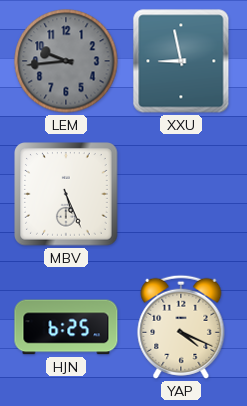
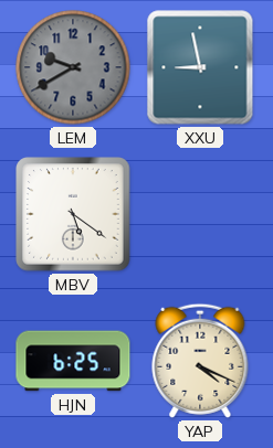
LEM: 9:44 -> 9:40 (73, 67)
MBV: 5:26 -> 5:21 (73, 214)
